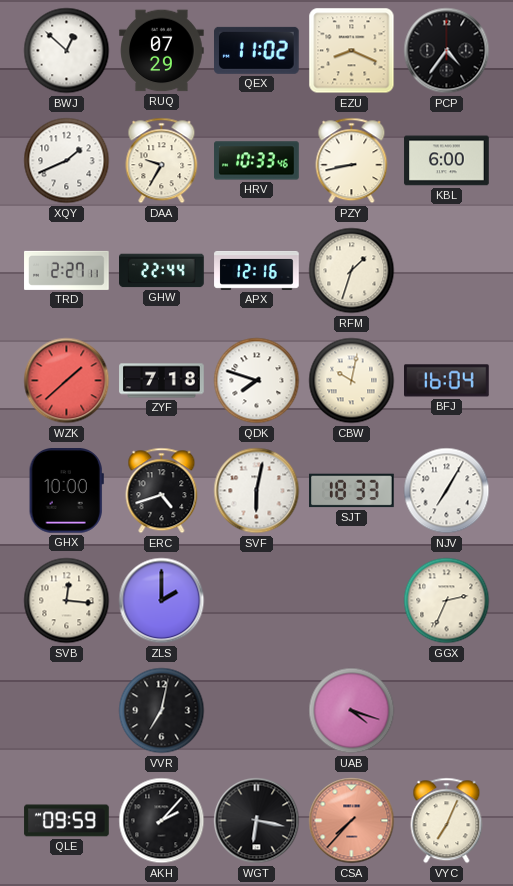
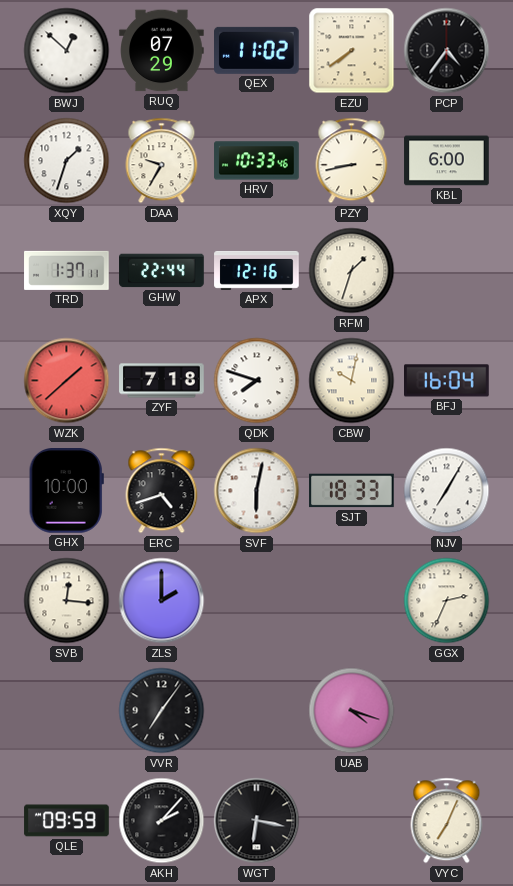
EZU: 8:19 -> 7:39 (352, 51)
XQY: 1:41 -> 1:33 (67, 161)
TRD: 2:27 -> 1:37 (67, 270)
VVR: 7:02 -> 7:06 (162, 711)
CSA: 7:37 -> none (352, 821)
